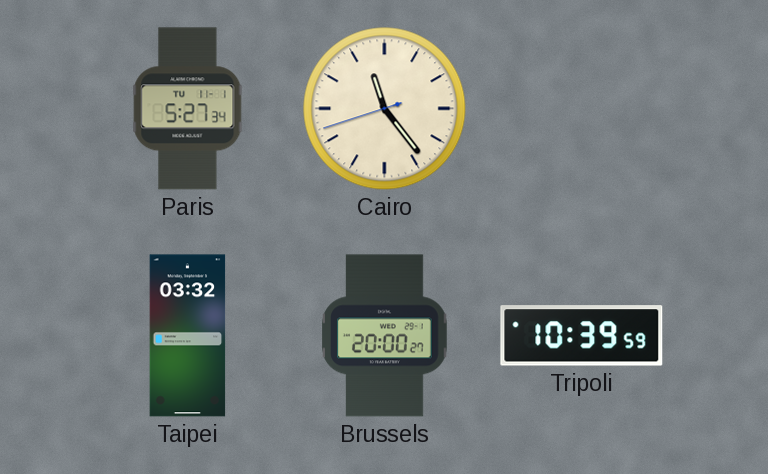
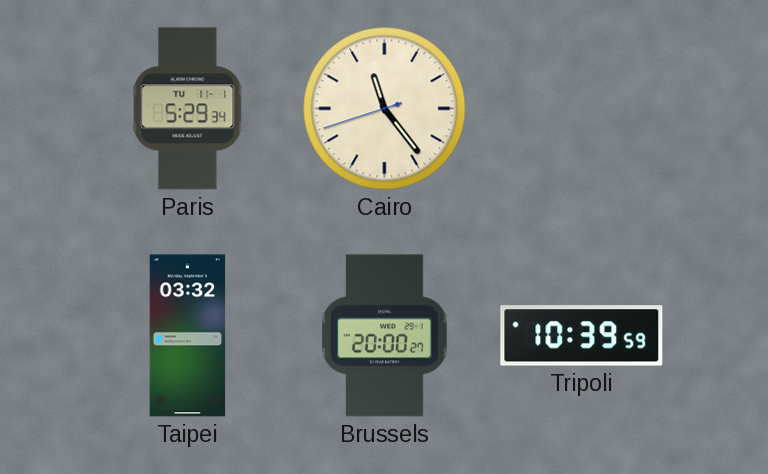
Paris: 5:27 -> 5:29 (188, 109)
